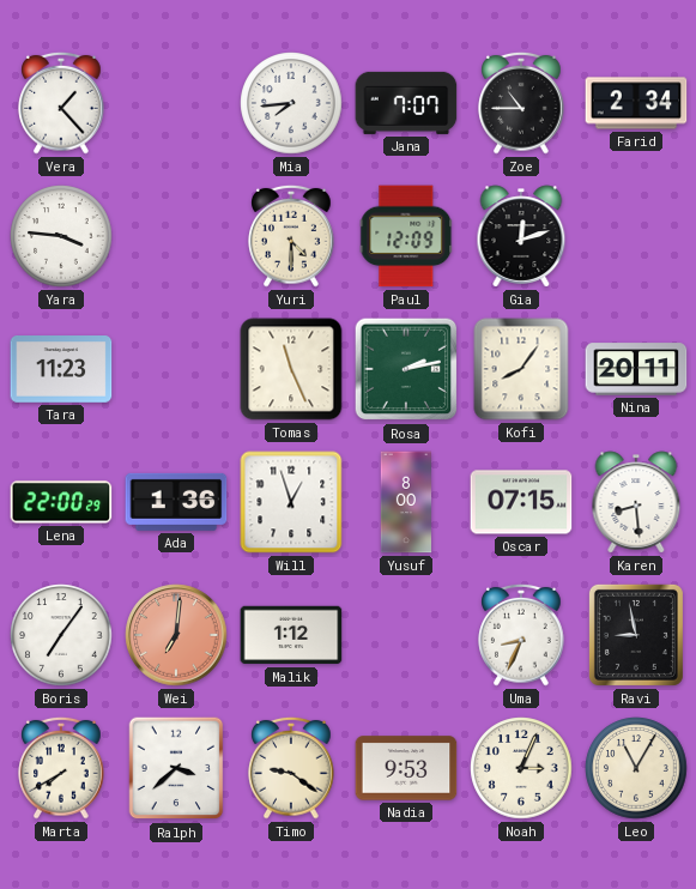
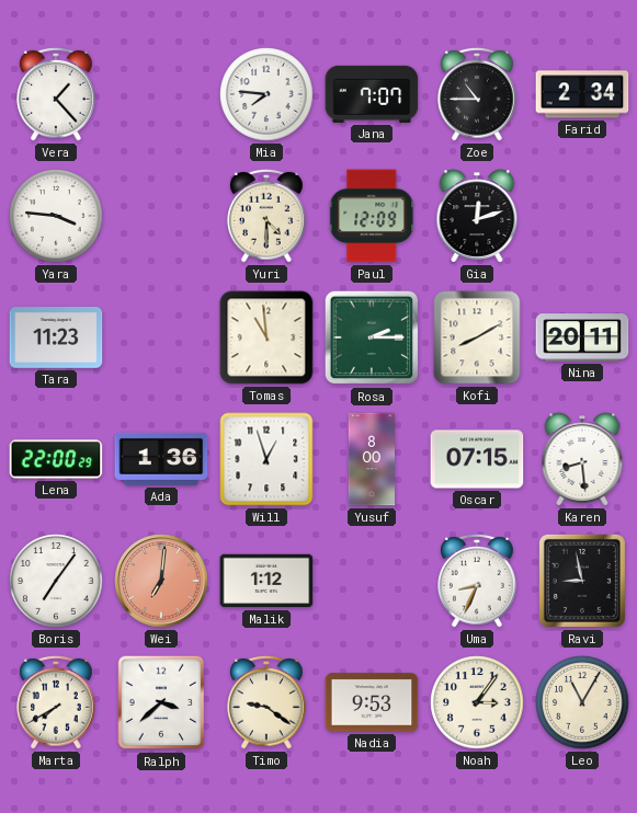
Mia: 7:44 -> 7:46 (266, 94)
Tomas: 11:26 -> 10:59 (266, 337)
Rosa: 2:13 -> 2:15 (372, 337)
Kofi: 8:06 -> 8:10 (477, 337)
Noah: 3:04 -> 3:06 (477, 702)
